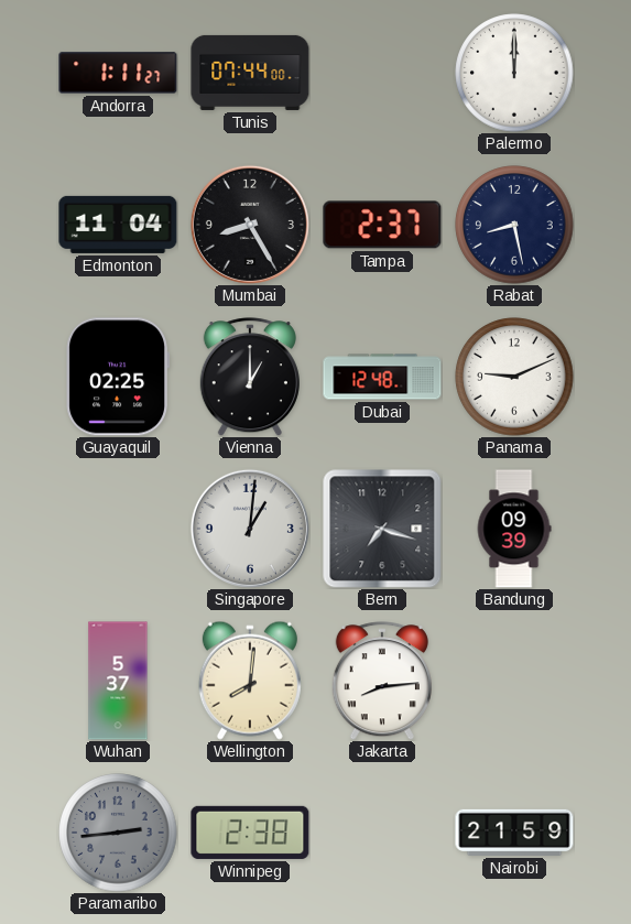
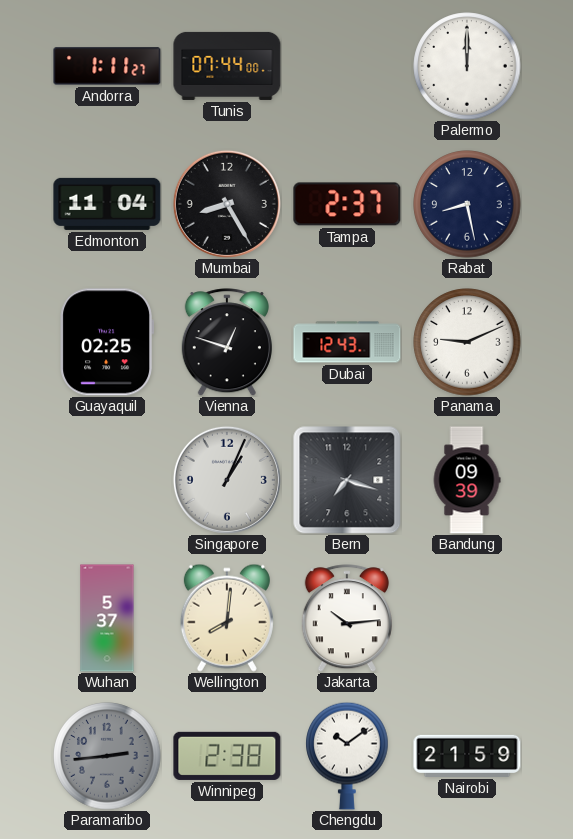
Vienna: 1:00 -> 12:48 (227, 342)
Dubai: 12:48 -> 12:43 (347, 342)
Singapore: 1:01 -> 1:04 (227, 480)
Jakarta: 8:14 -> 10:14 (347, 618)
Chengdu: none -> 10:09 (347, 756)
